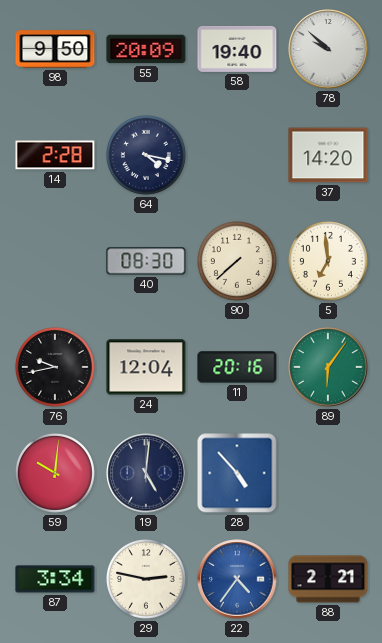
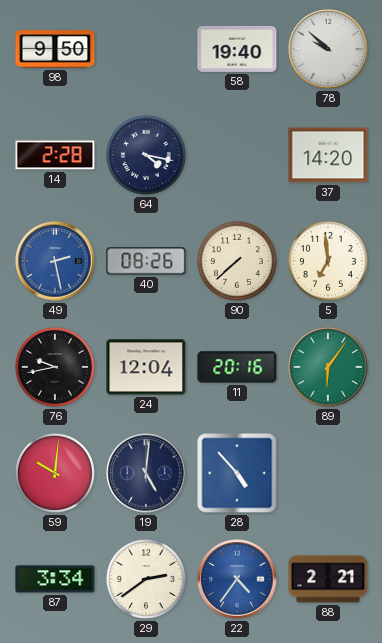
55: 20:09 -> none (146, 49)
49: none -> 2:28 (55, 261)
40: 08:30 -> 08:26 (146, 261)
29: 2:47 -> 2:39 (146, 579)
